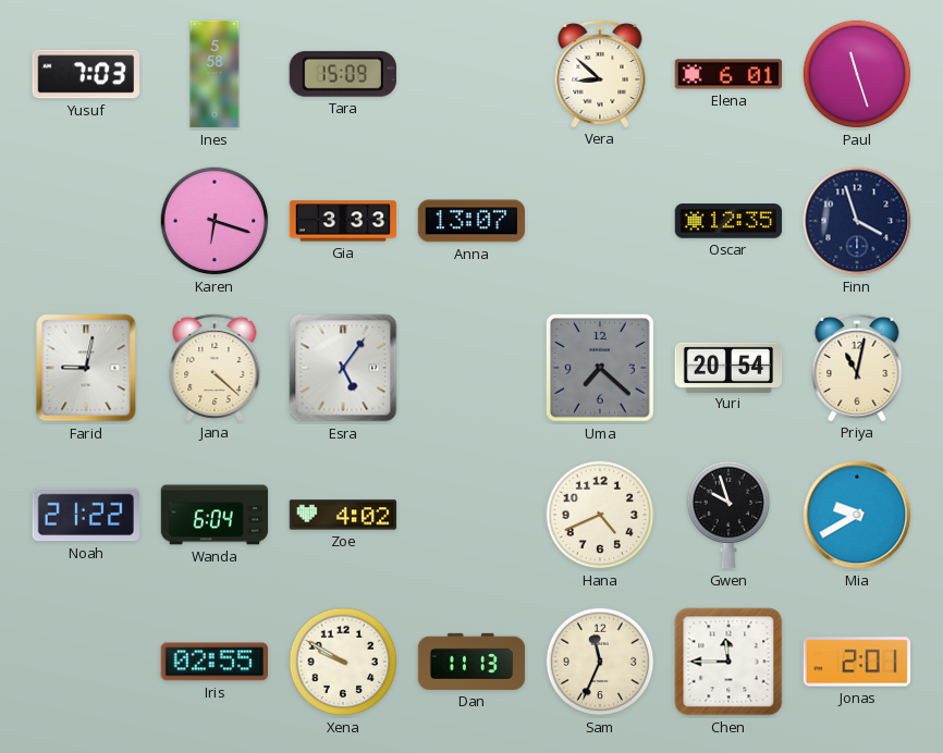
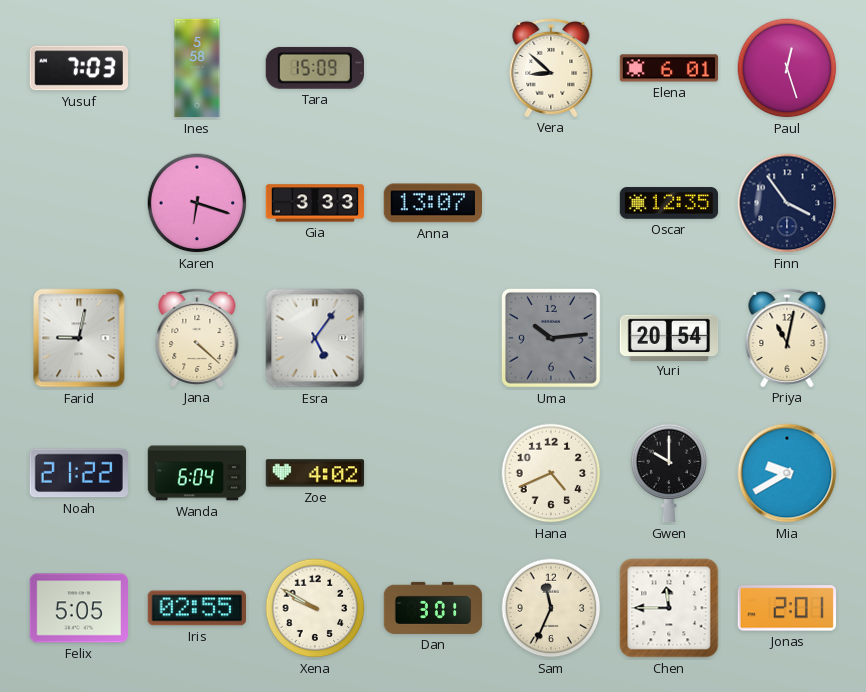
Paul: 11:27 -> 12:27 (787, 68)
Finn: 3:57 -> 3:54 (787, 203)
Uma: 7:22 -> 10:14 (552, 339)
Gwen: 9:57 -> 10:00 (669, 473)
Felix: none -> 5:05 (78, 608)
Dan: 11:13 -> 3:01 (433, 608)
